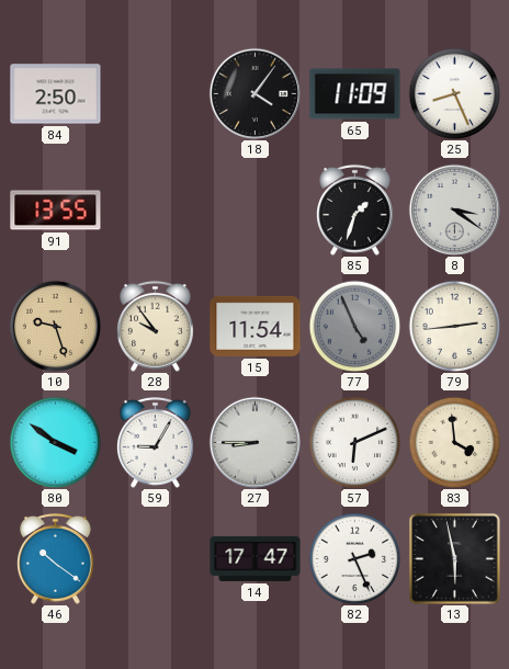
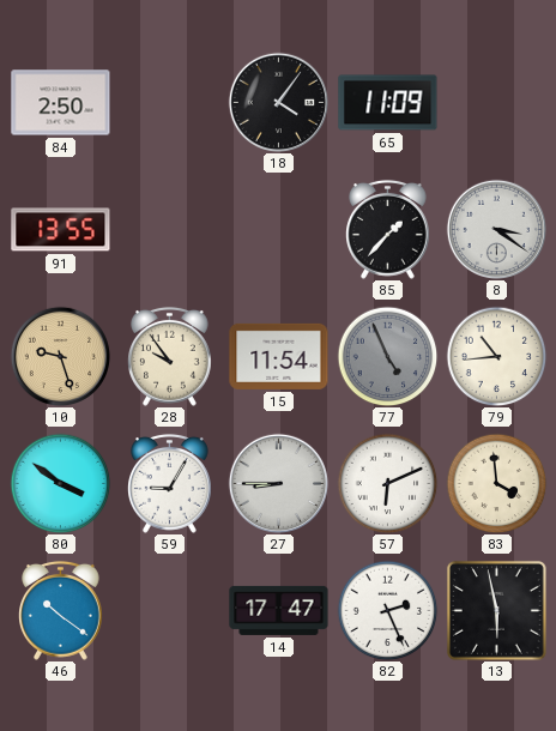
25: 8:26 -> none (454, 93)
85: 1:33 -> 1:37 (388, 229)
79: 2:44 -> 10:44 (496, 356)
